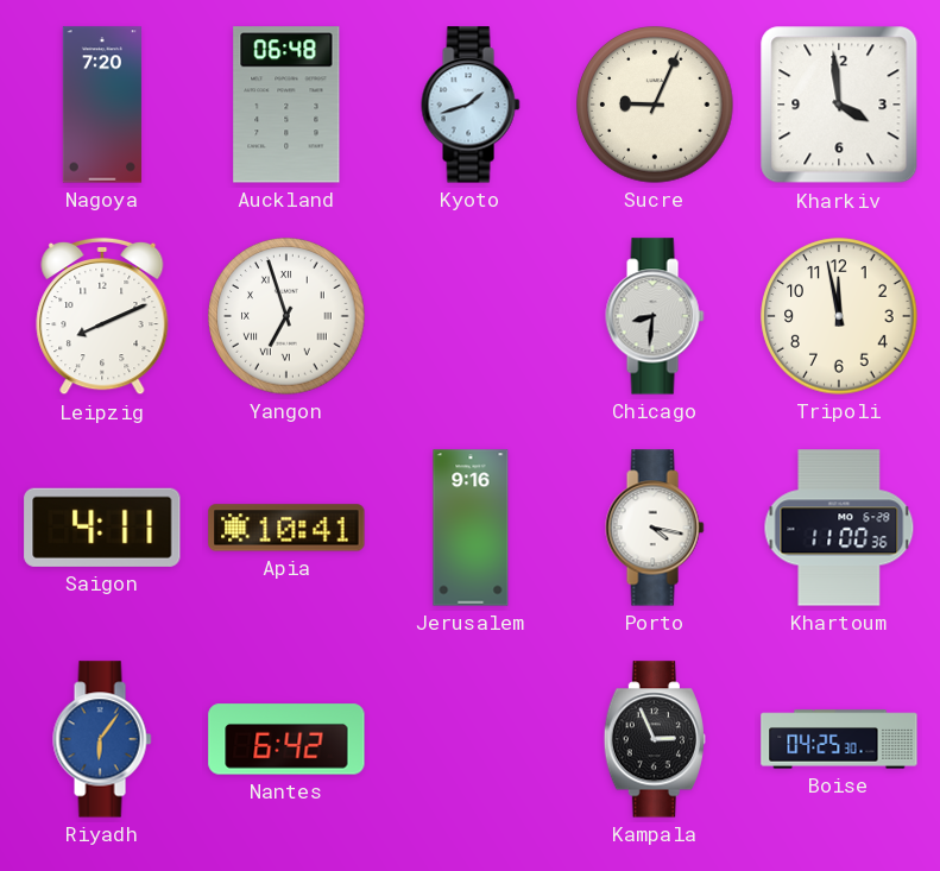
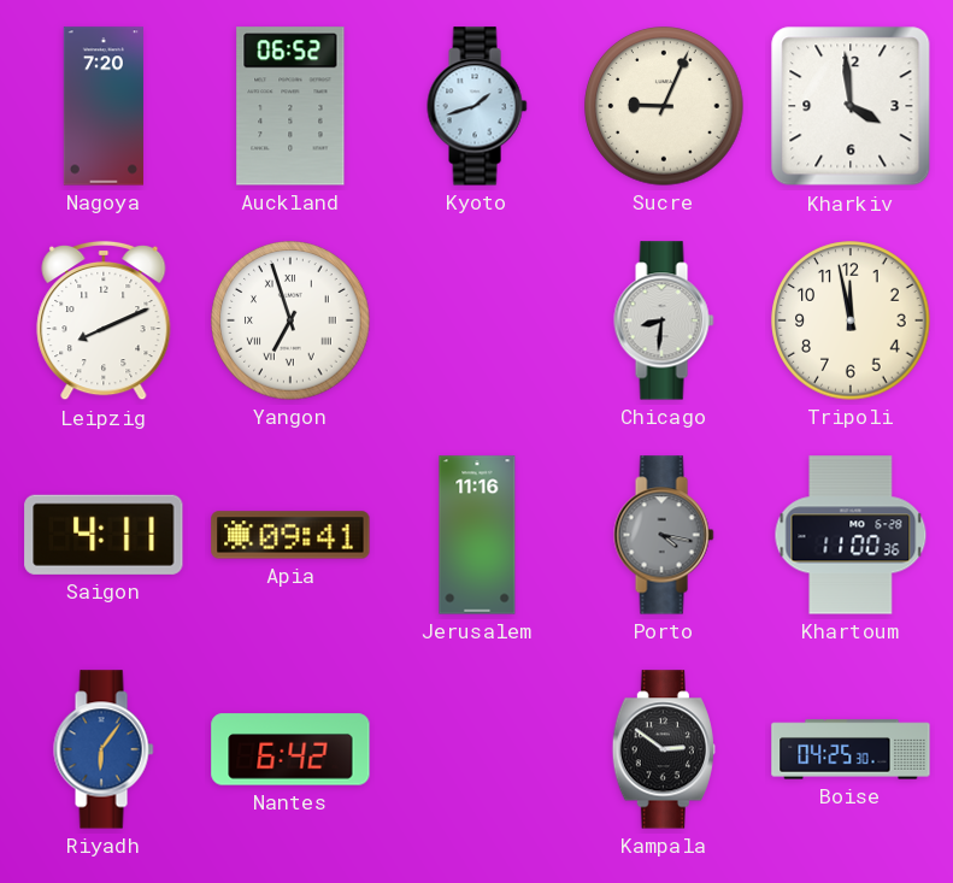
Auckland: 06:48 -> 06:52 (290, 106)
Apia: 10:41 -> 09:41 (290, 535)
Jerusalem: 9:16 -> 11:16 (477, 535)
Porto dial: white -> grey (664, 535)
Kampala: 2:56 -> 2:51 (663, 749)
